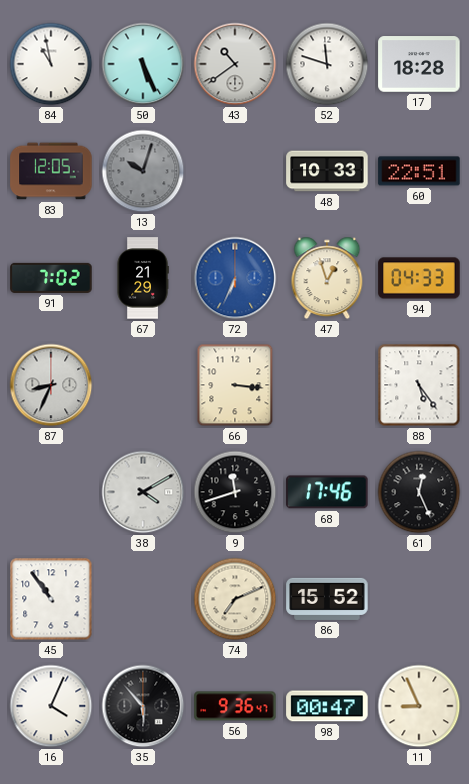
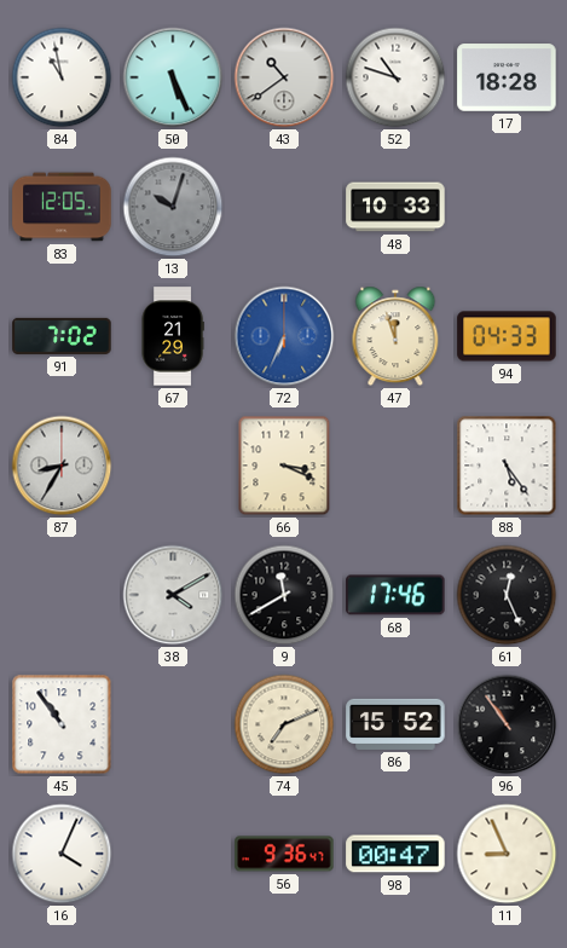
52: 11:48 -> 10:48 (395, 77)
60: 22:51 -> none (419, 171)
47: 12:57 -> 11:57 (395, 336)
87: 8:34 -> 8:35 (62, 466)
66: 3:16 -> 3:19 (284, 466)
9: 11:42 -> 11:40 (284, 595)
96: none -> 10:54 (507, 724)
35: 5:53 -> none (143, 706)
